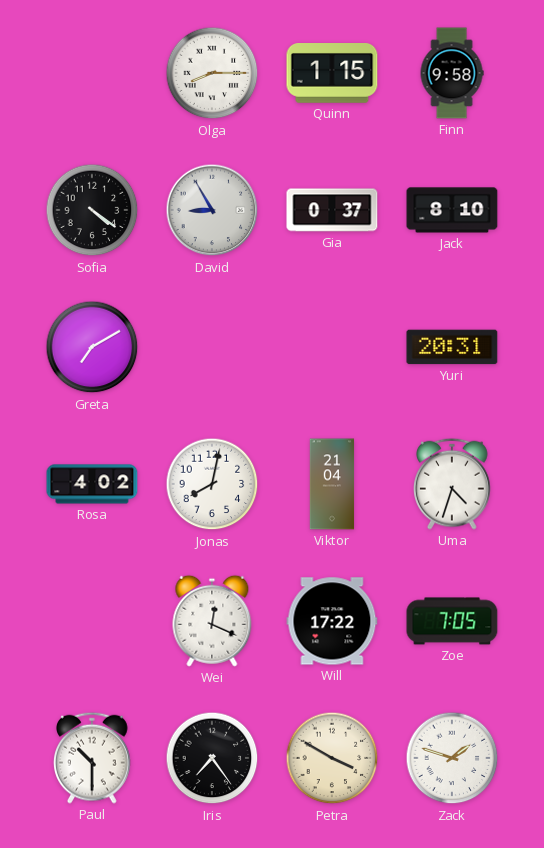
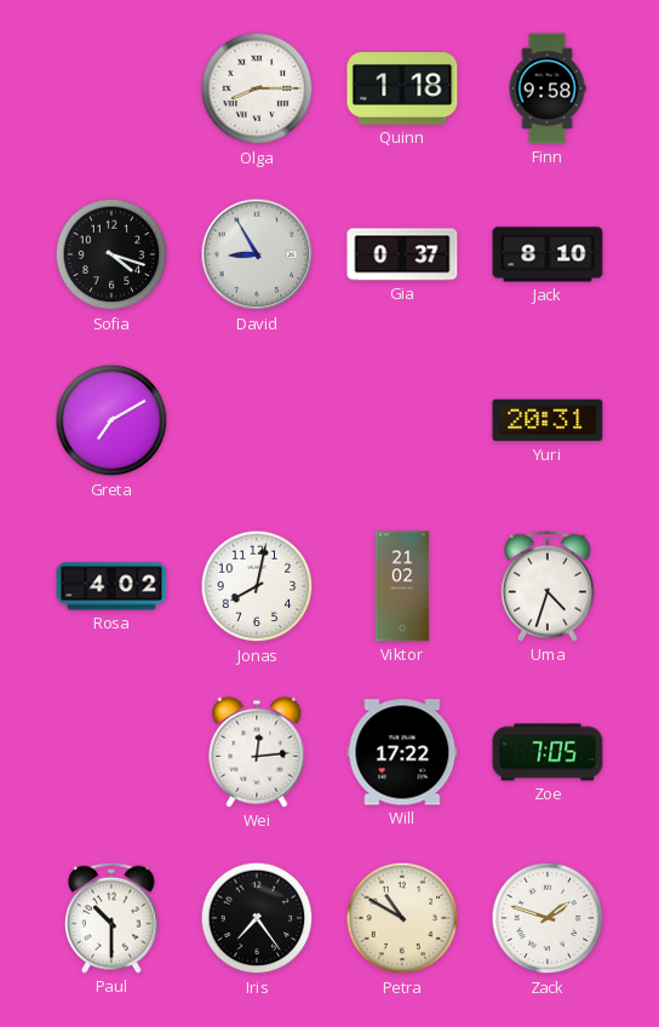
Quinn: 1:15 -> 1:18 (402, 88)
Sofia: 4:21 -> 4:18 (111, 254)
Viktor: 21:04 -> 21:02 (402, 586)
Wei: 12:19 -> 12:14 (257, 752)
Petra: 3:50 -> 10:50 (402, 918)
